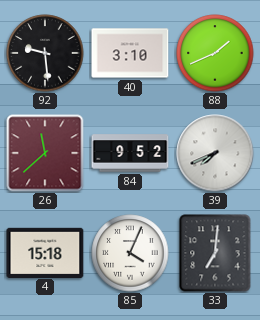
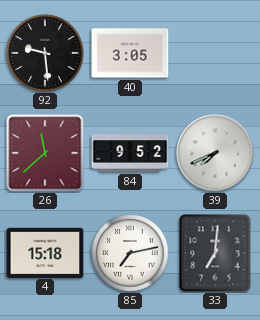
40: 3:10 -> 3:05 (130, 53)
88: 1:41 -> none (215, 53)
85: 4:04 -> 7:13 (130, 253)
